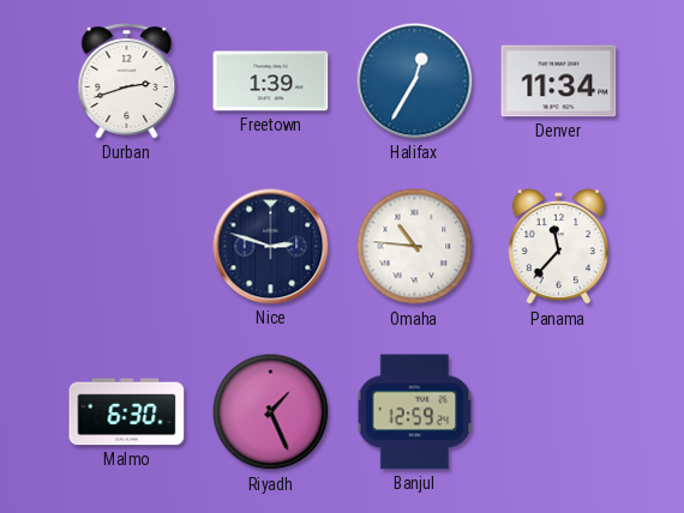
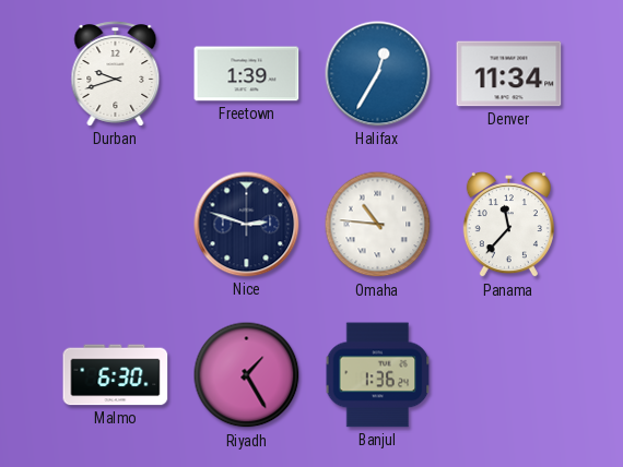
Durban: 2:42 -> 9:42 (116, 74)
Riyadh: 1:26 -> 1:25 (247, 375)
Banjul: 12:59 -> 1:36 (378, 375)
